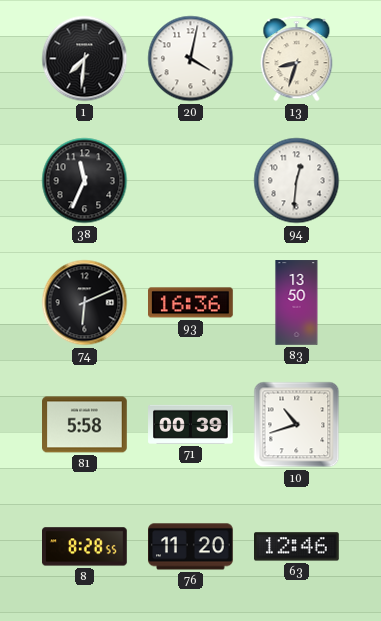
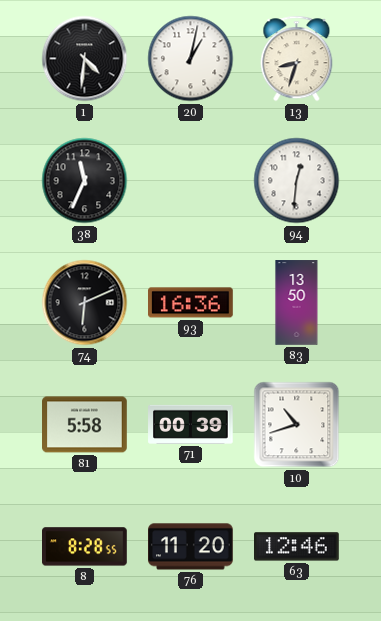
1: 7:31 -> 4:31 (85, 59)
20: 4:02 -> 1:02 (191, 59)
